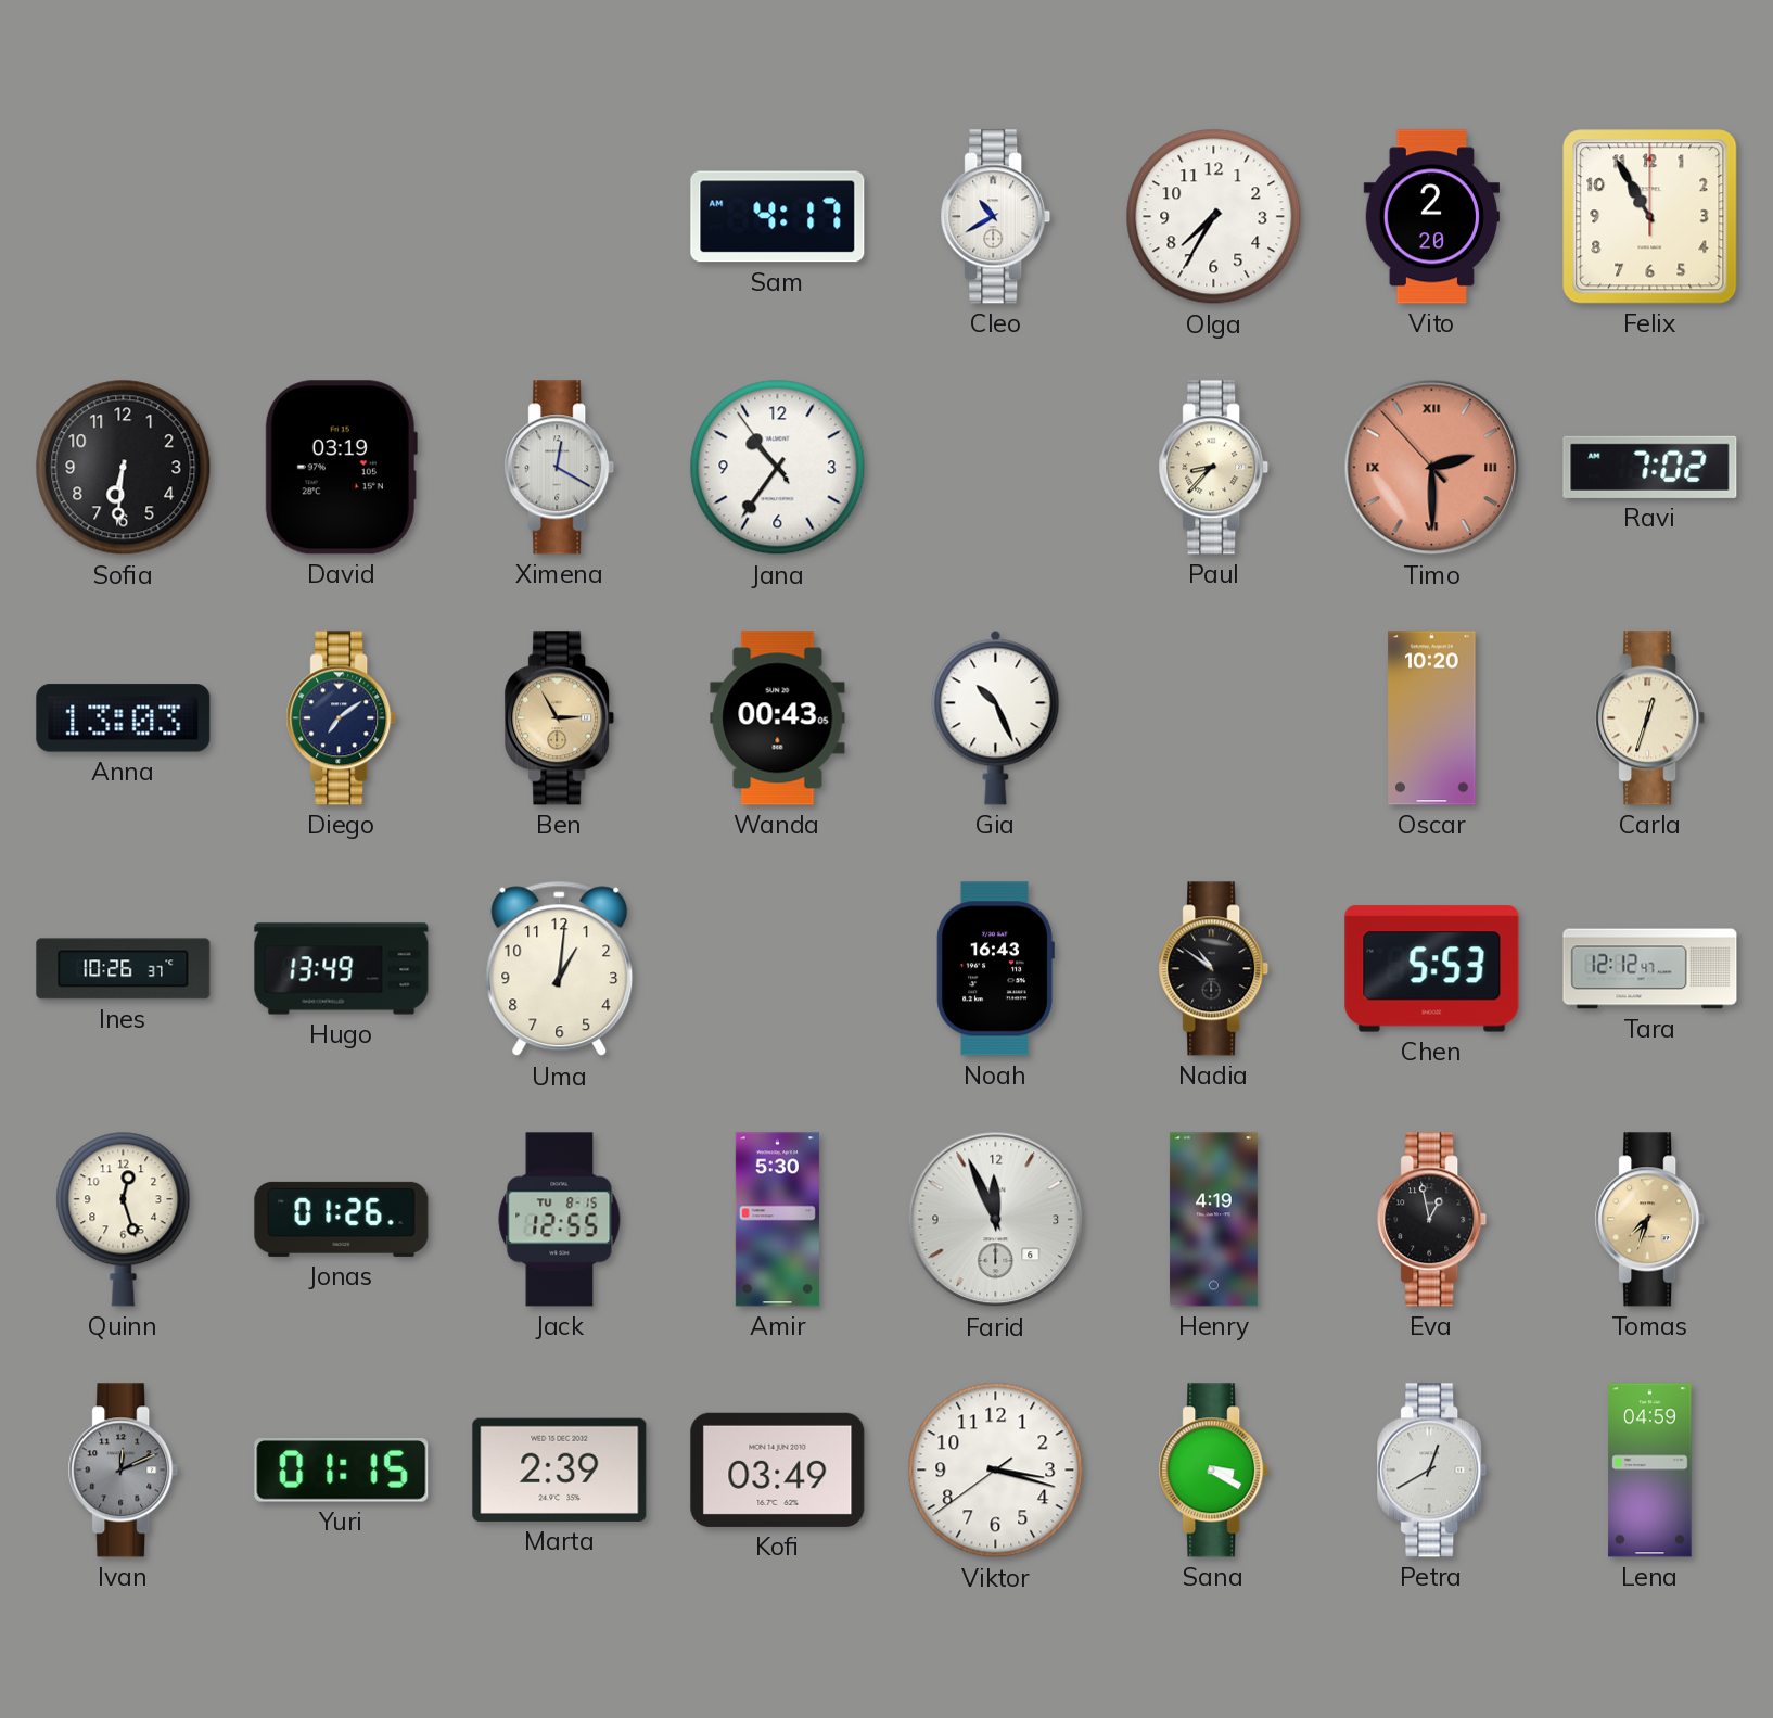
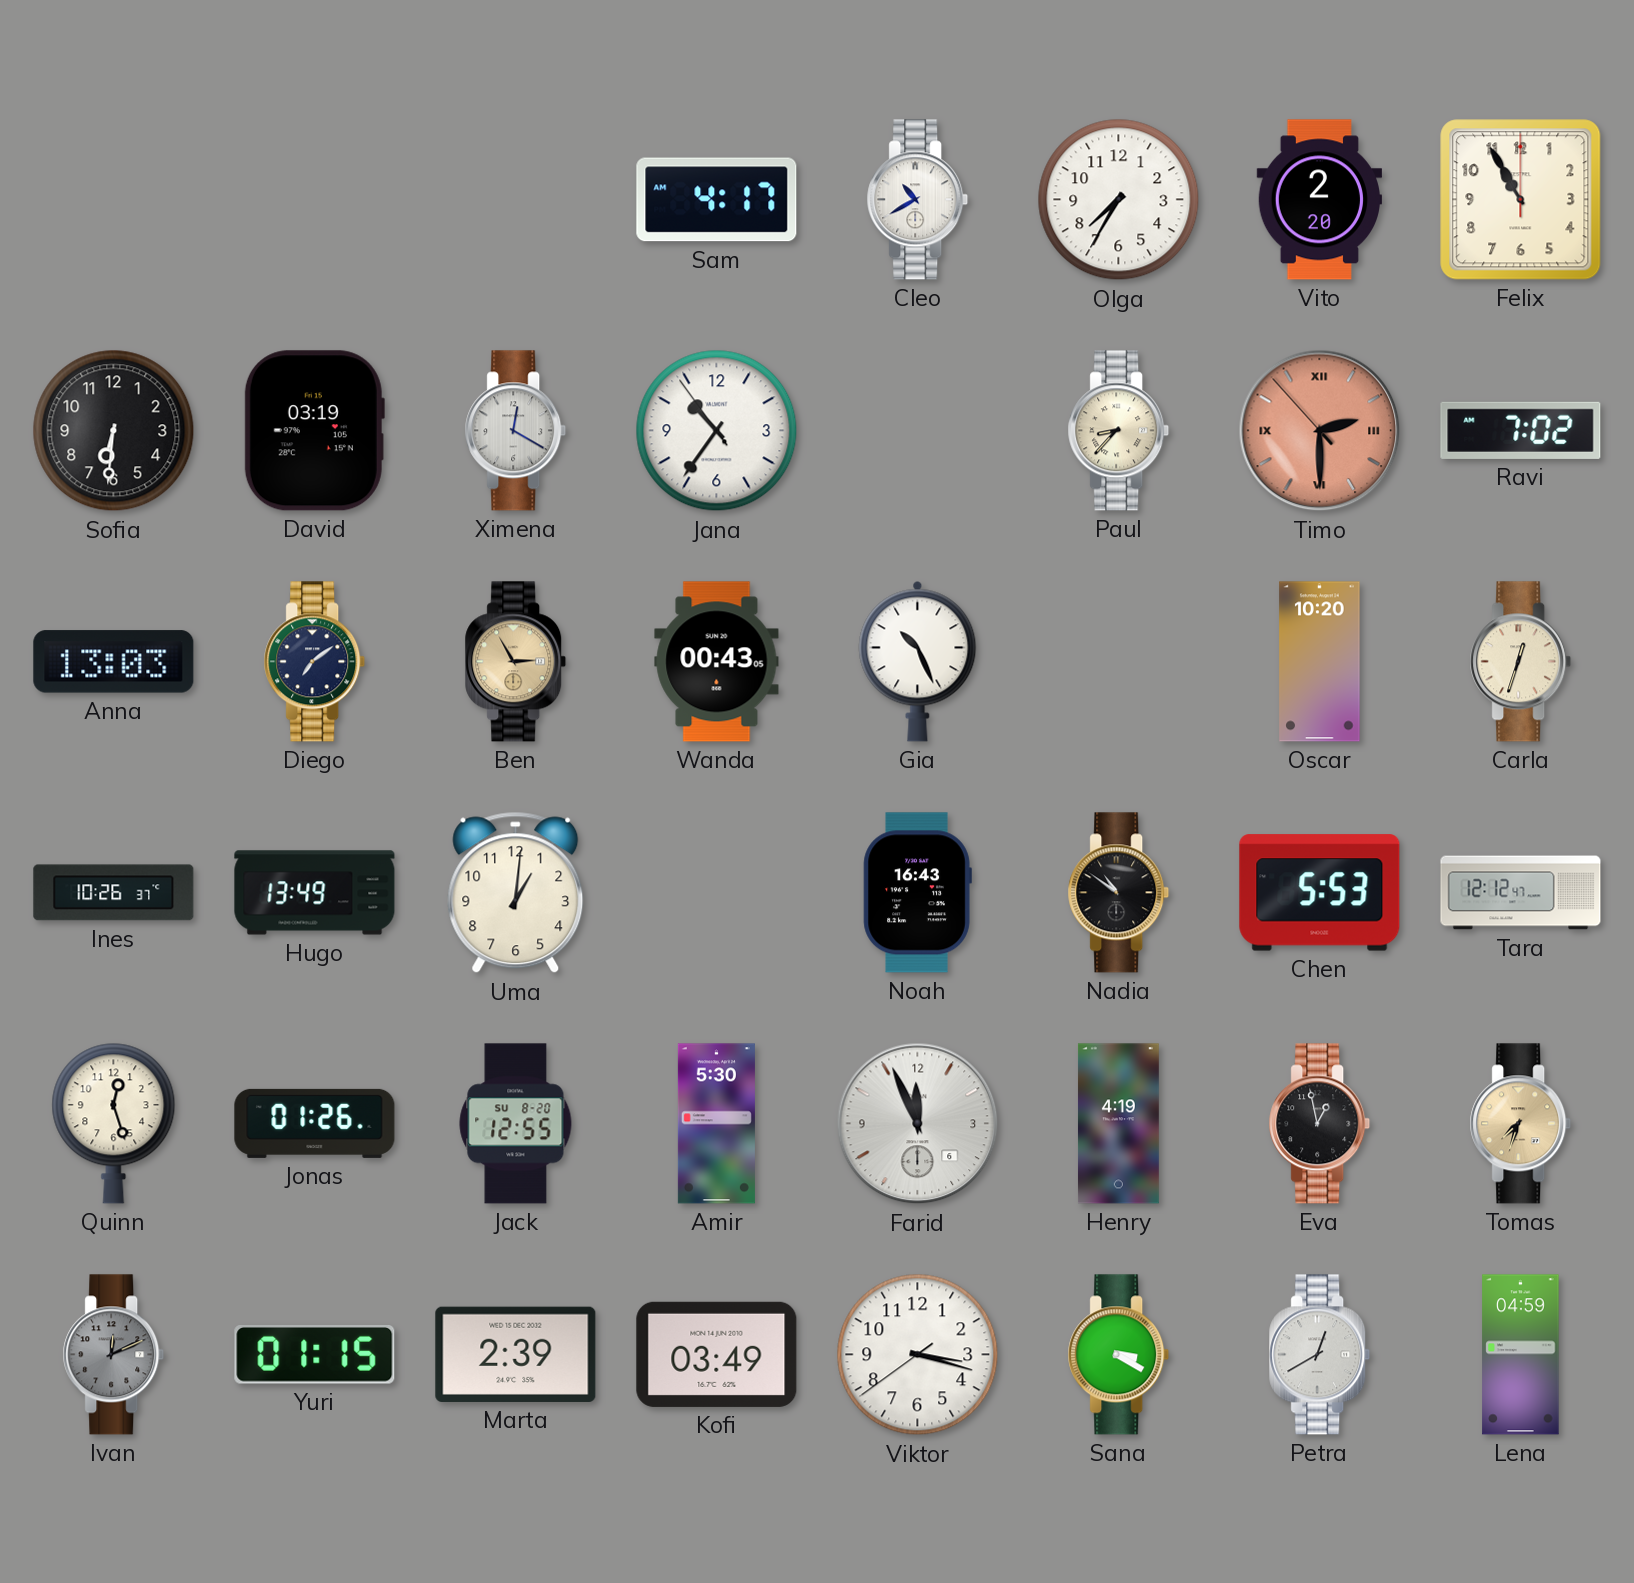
Jack date: TU 8-15 -> SU 8-20 (516, 1124)
